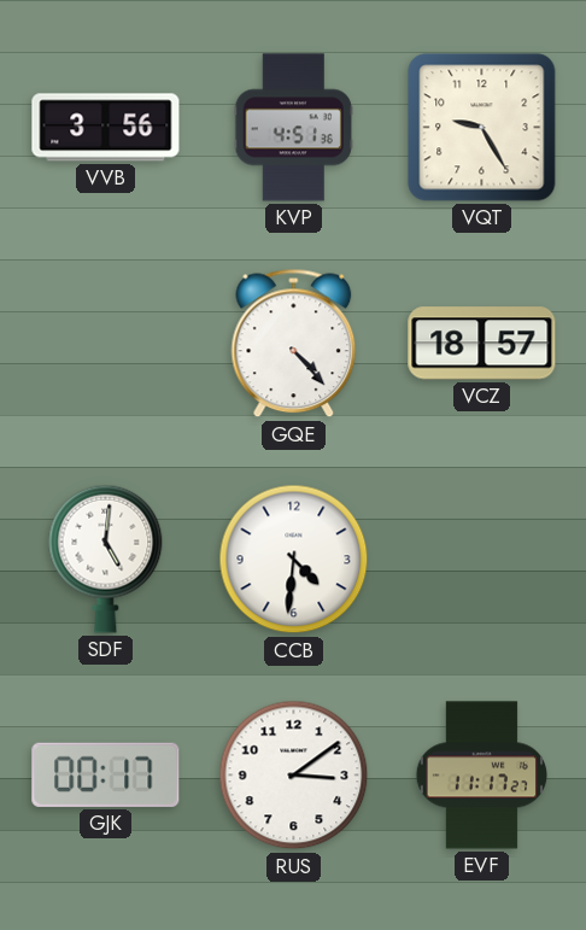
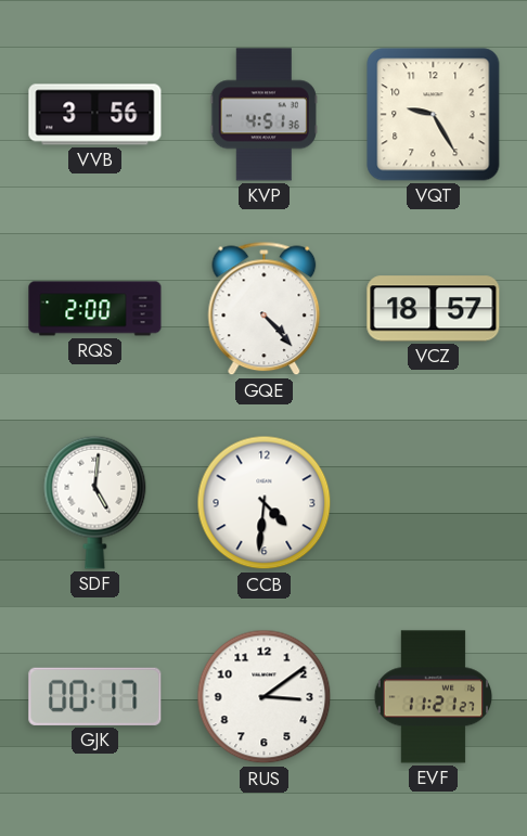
RQS: none -> 2:00 (95, 309)
EVF: 11:17 -> 11:21 (434, 697)
